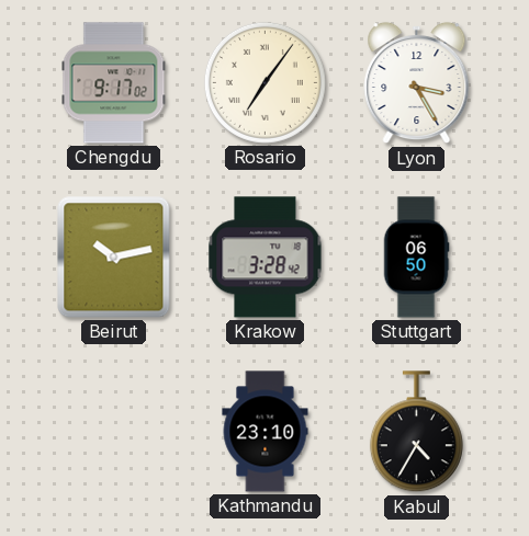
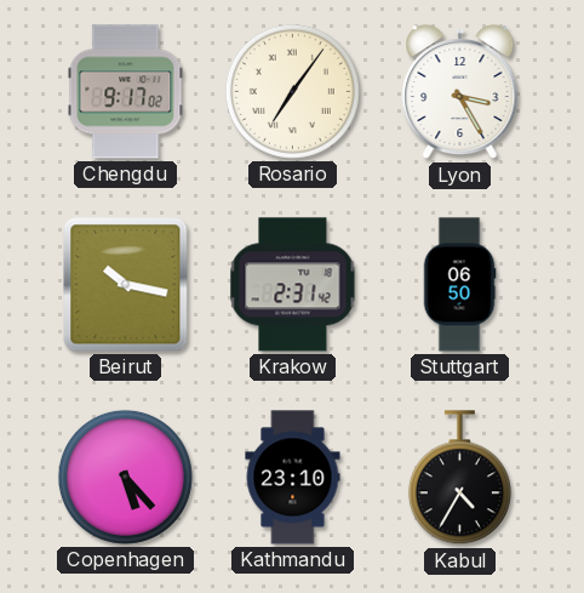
Beirut: 10:13 -> 10:17 (126, 285)
Krakow: 3:28 -> 2:31 (293, 285)
Copenhagen: none -> 5:23 (125, 477)
